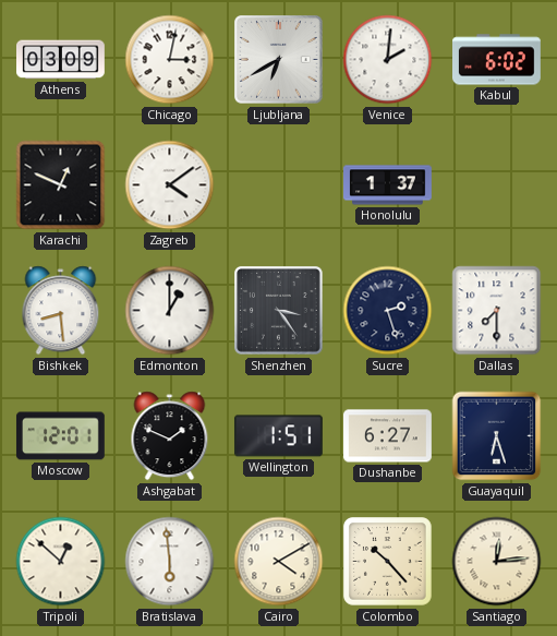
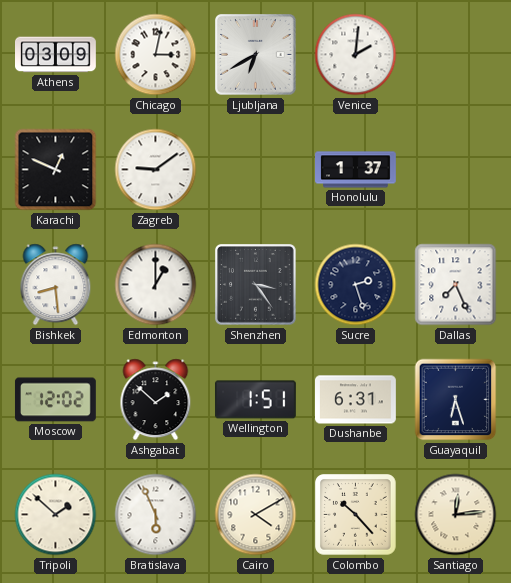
Kabul: 6:02 -> none (497, 60)
Zagreb: 4:09 -> 9:09 (156, 170)
Dallas: 7:30 -> 7:26 (456, 285)
Moscow: 12:01 -> 12:02 (55, 400)
Ashgabat: 1:49 -> 1:52 (156, 400)
Dushanbe: 6:27 -> 6:31 (356, 400)
Tripoli: 12:52 -> 1:52 (56, 515)
Bratislava: 5:59 -> 5:56 (156, 515)
